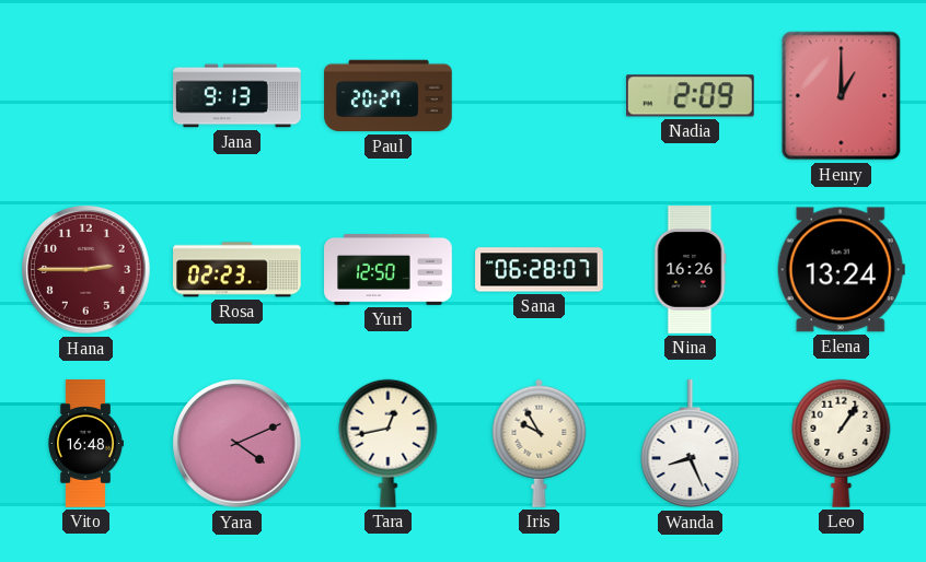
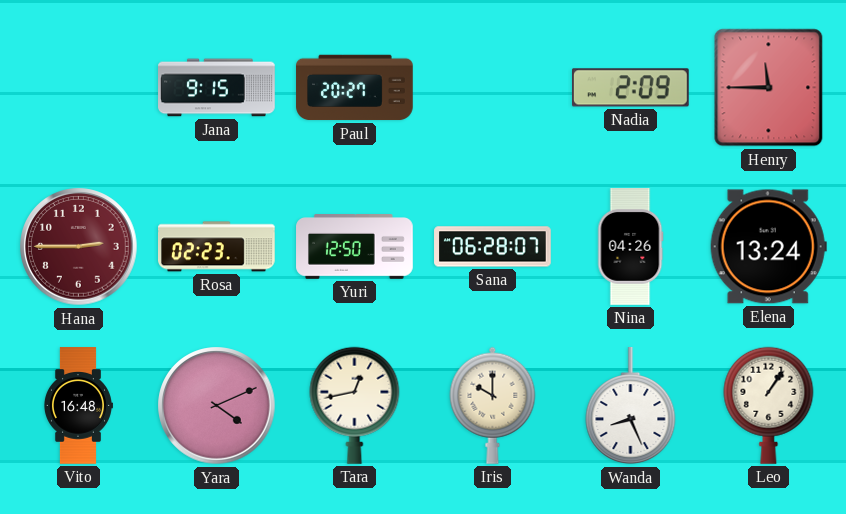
Jana: 9:13 -> 9:15 (217, 88)
Henry: 1:00 -> 11:45 (769, 88)
Nina: 16:26 -> 04:26 (631, 247)
Iris: 9:55 -> 10:00 (493, 405)
